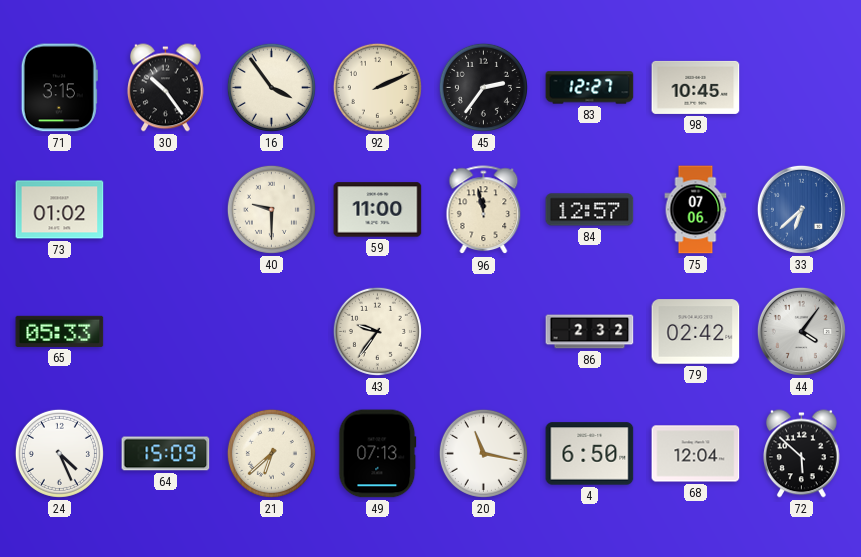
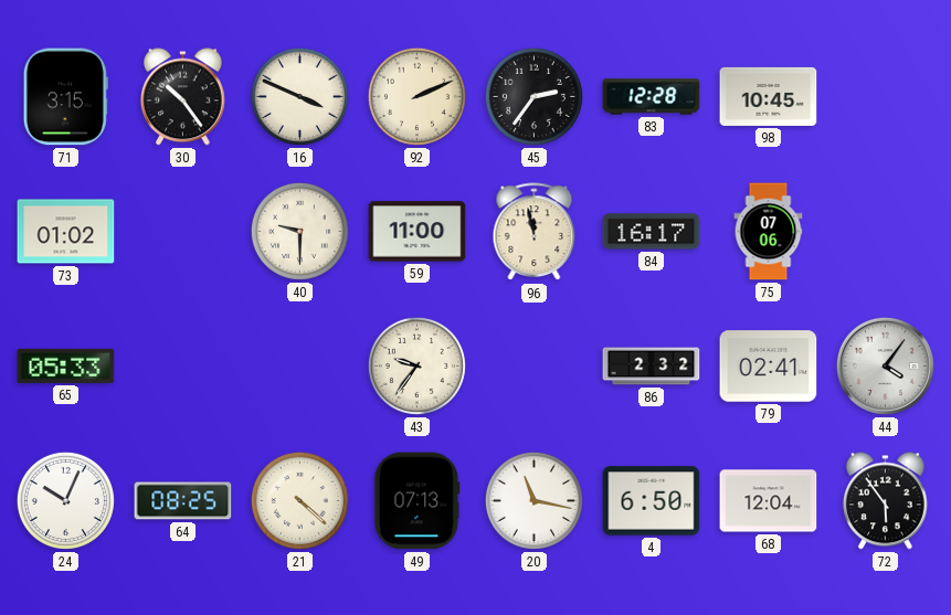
16: 3:54 -> 3:49 (299, 96)
83: 12:27 -> 12:28 (652, 97)
84: 12:57 -> 16:17 (652, 232)
33: 6:38 -> none (801, 209)
79: 02:42 -> 02:41 (769, 367)
24: 4:26 -> 10:04 (65, 500)
64: 15:09 -> 08:25 (183, 501)
21: 6:38 -> 4:22 (299, 500)
72: 5:52 -> 5:54 (886, 501)
